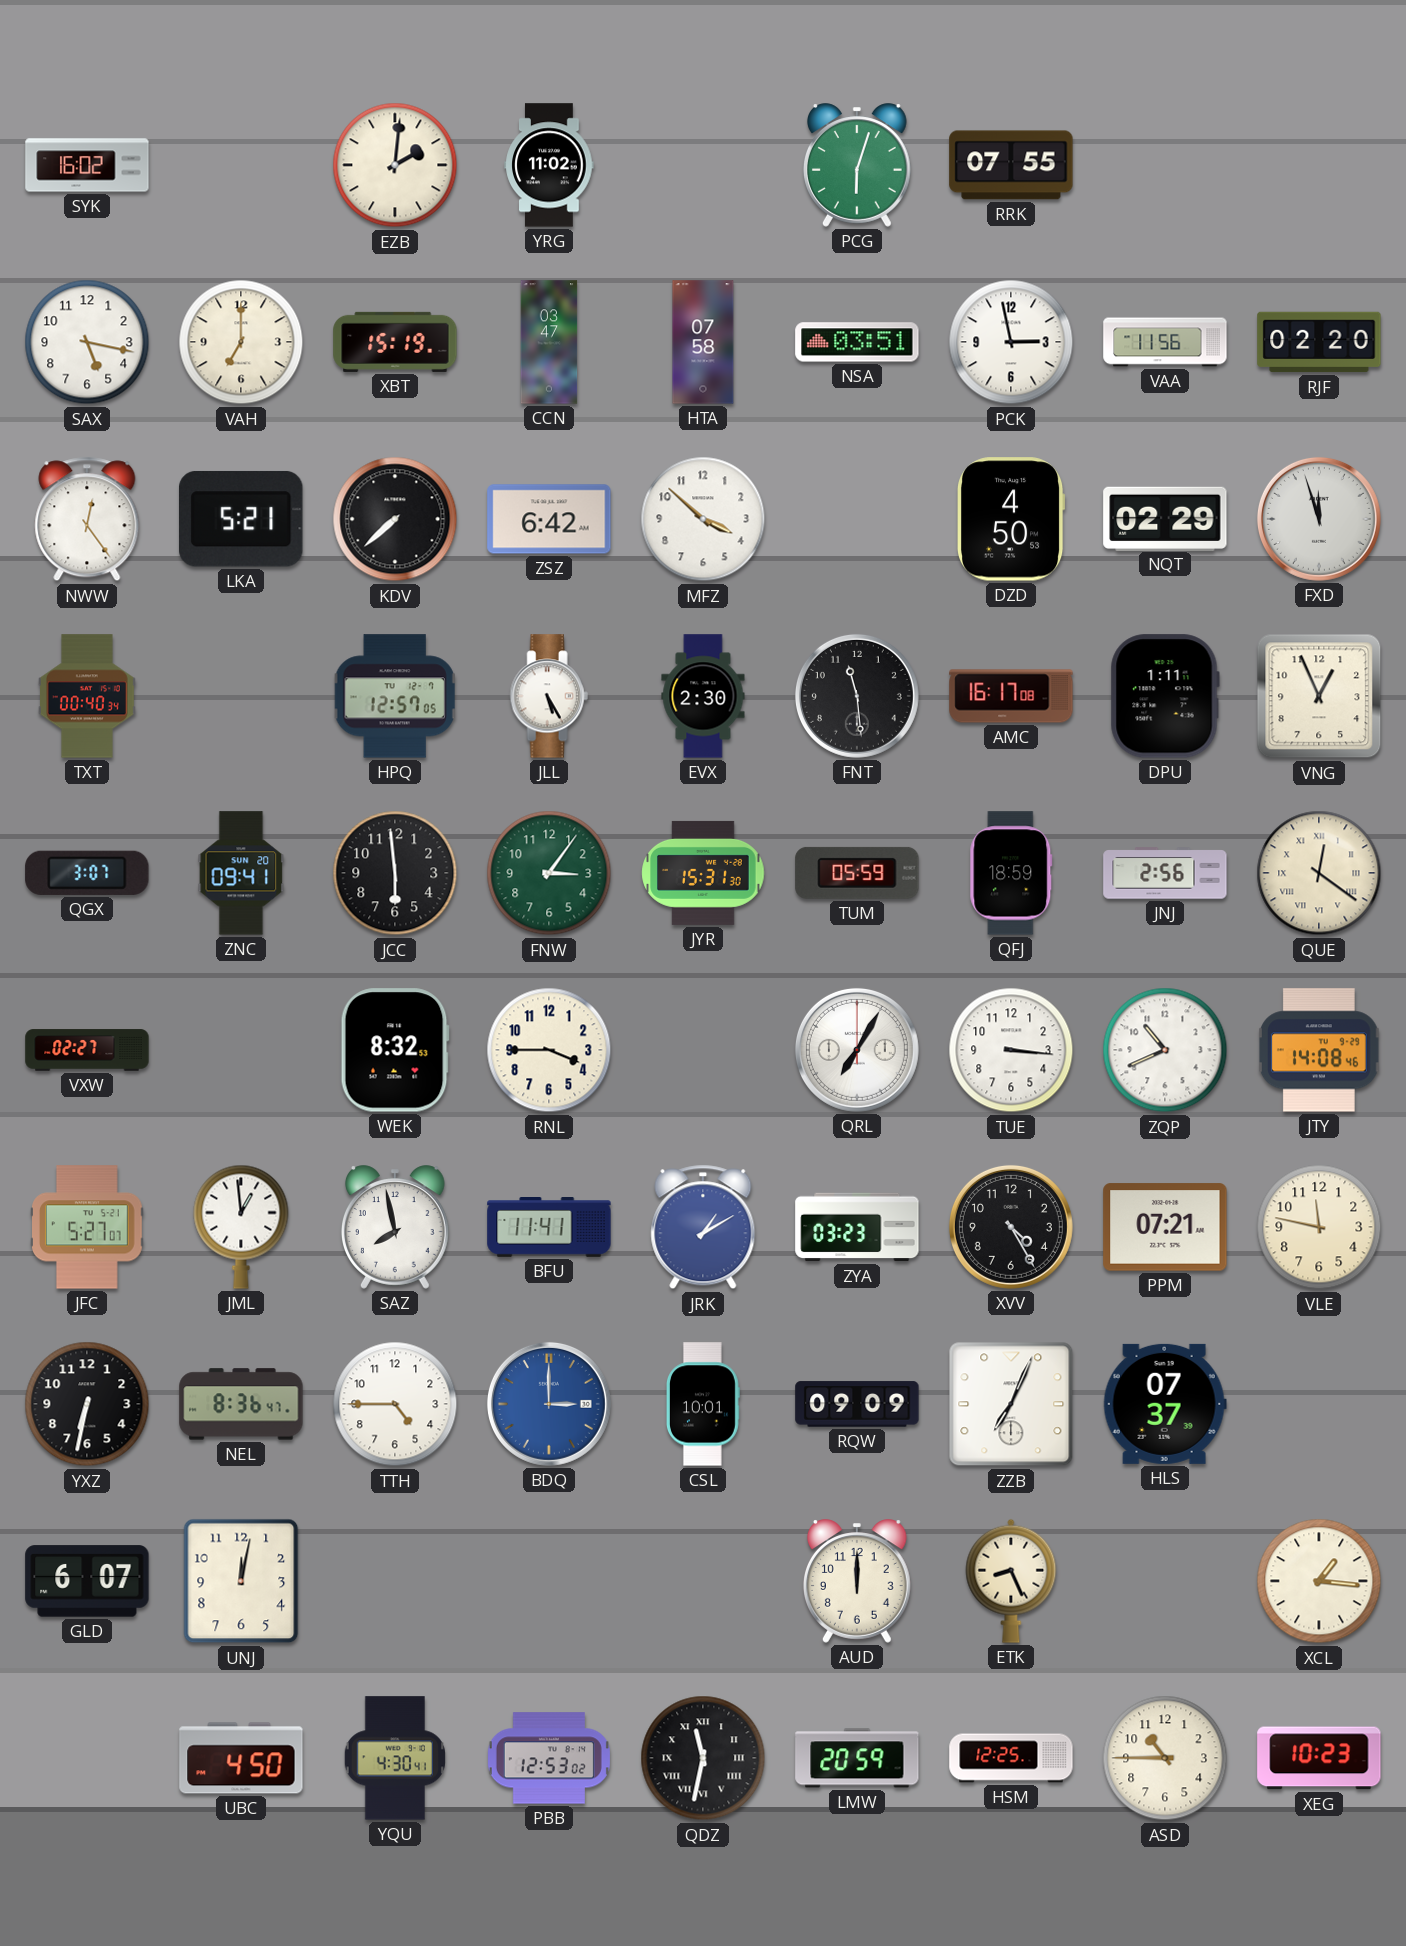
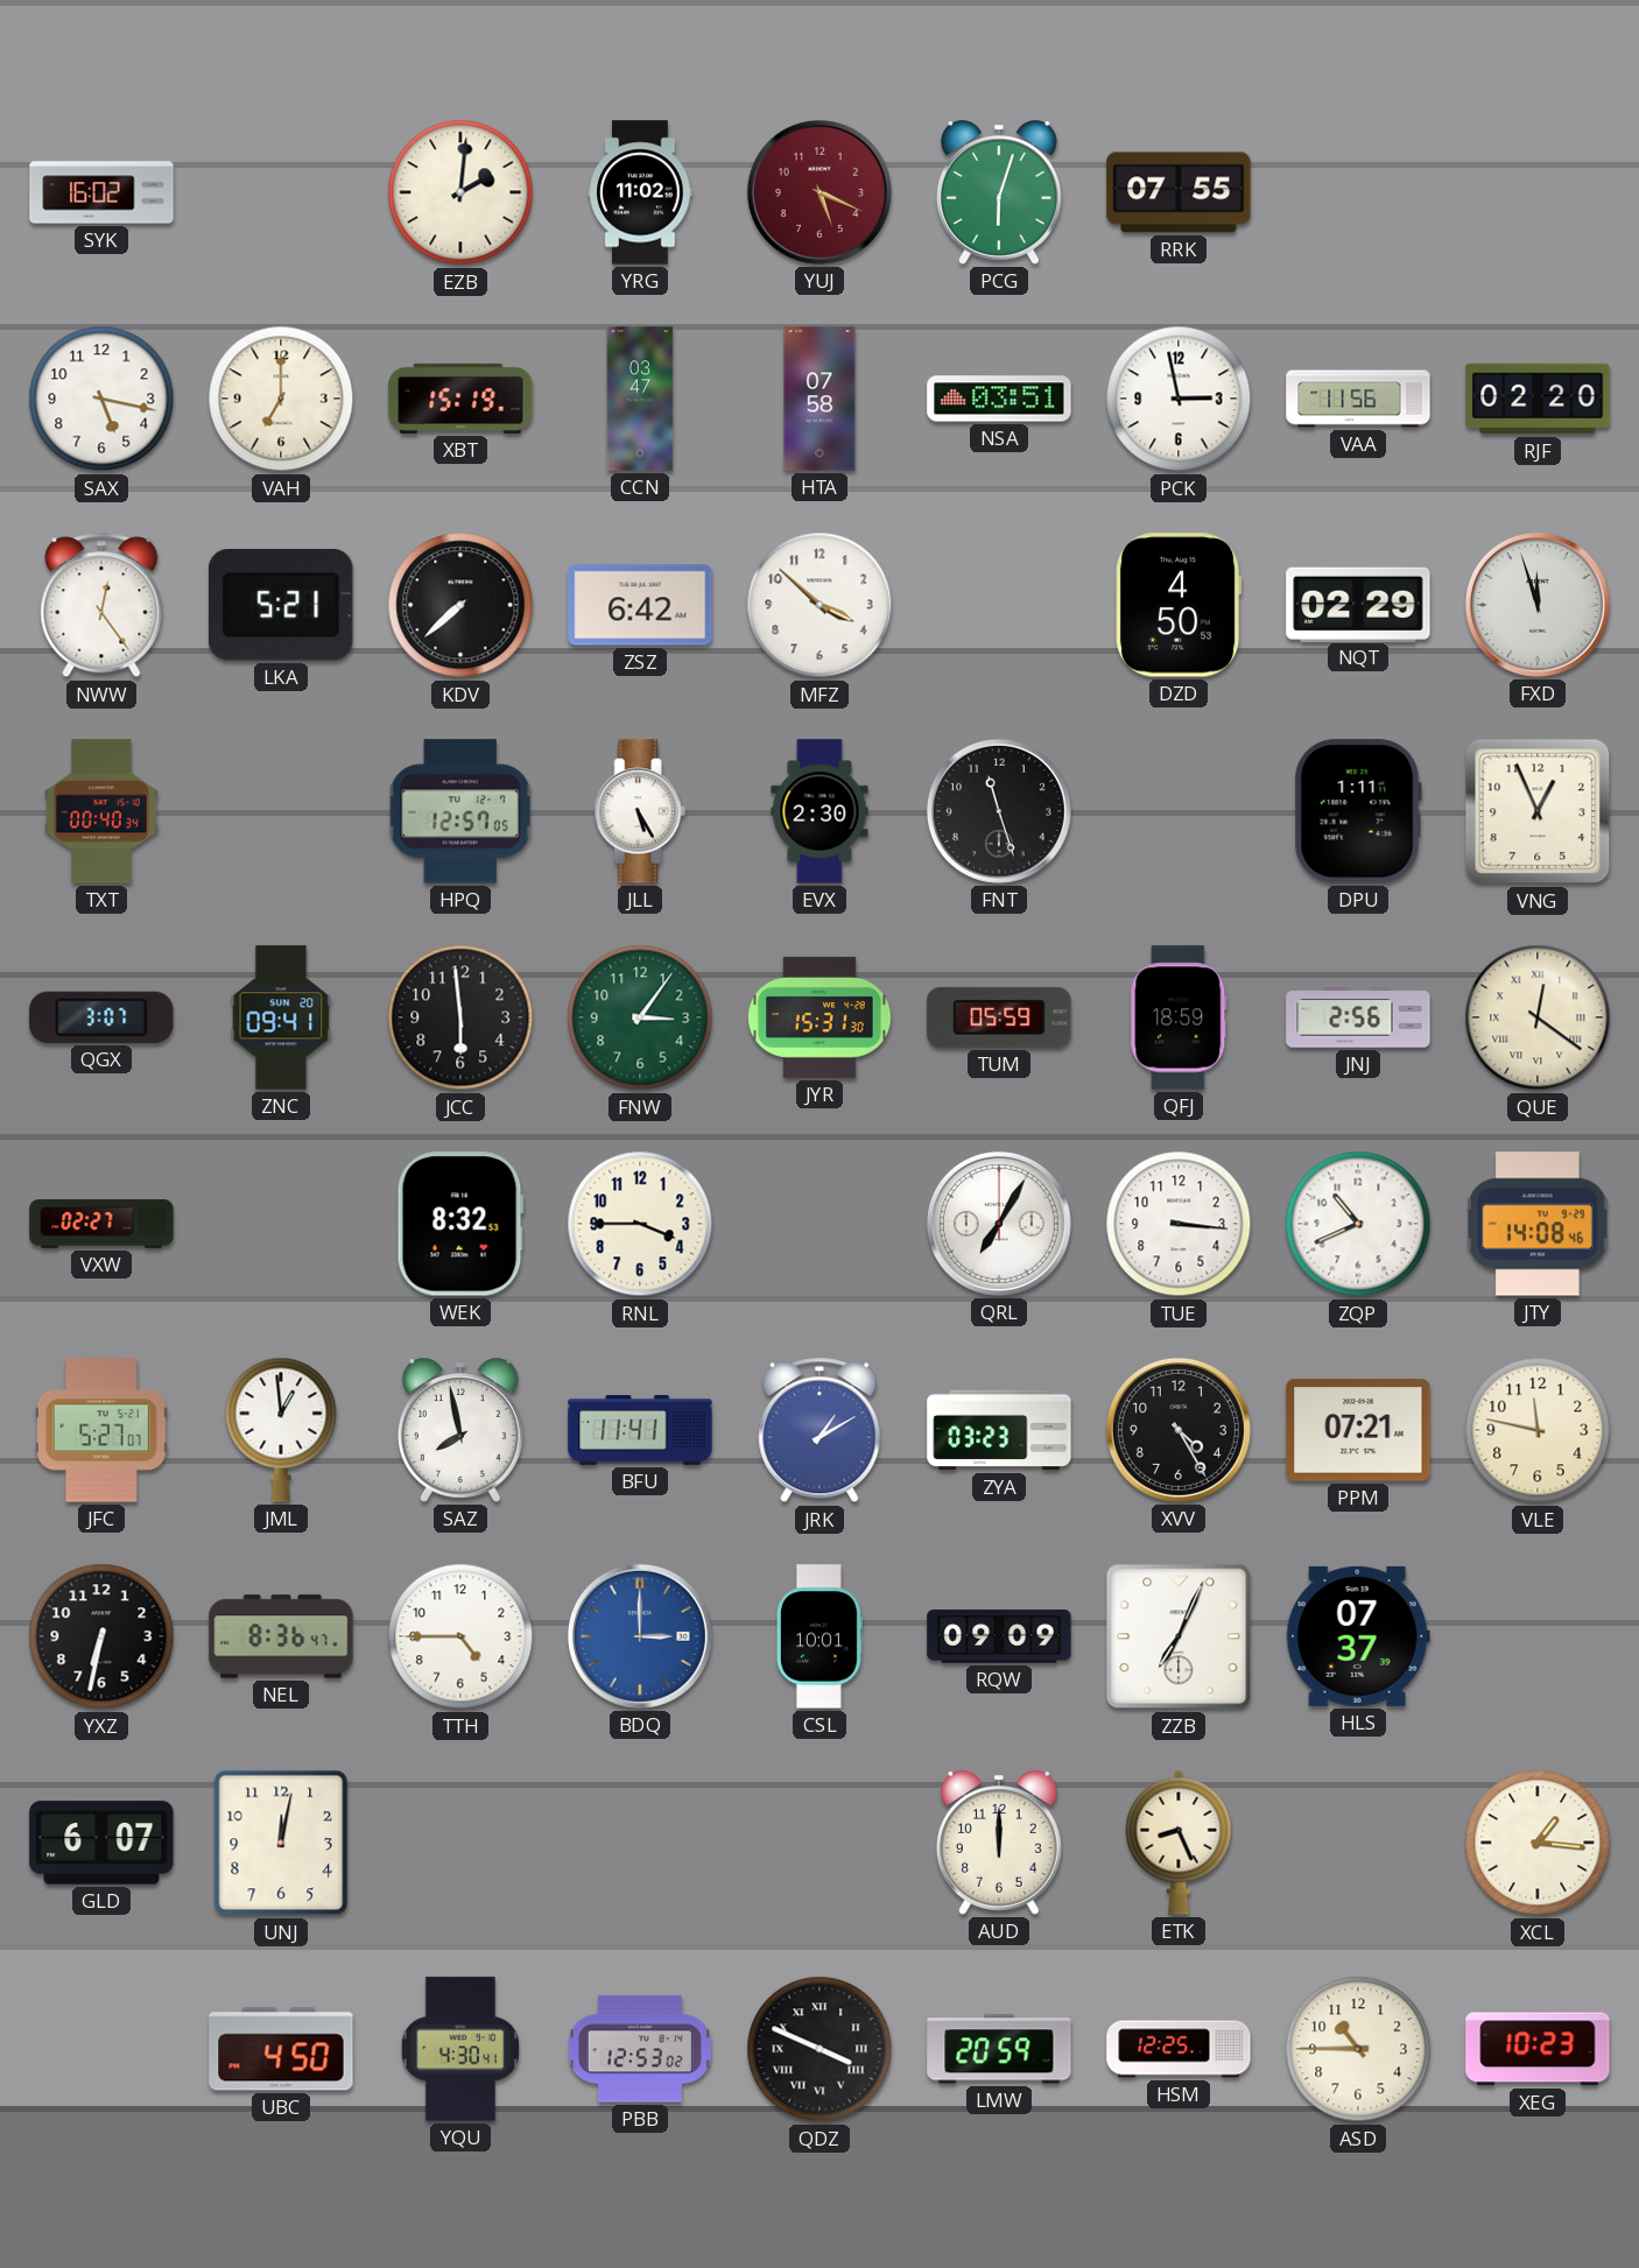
YUJ: none -> 5:19 (820, 192)
FNT: 11:29 -> 11:27 (999, 811)
AMC: 16:17 -> none (1011, 696)
QDZ: 11:32 -> 3:49 (820, 2049)
